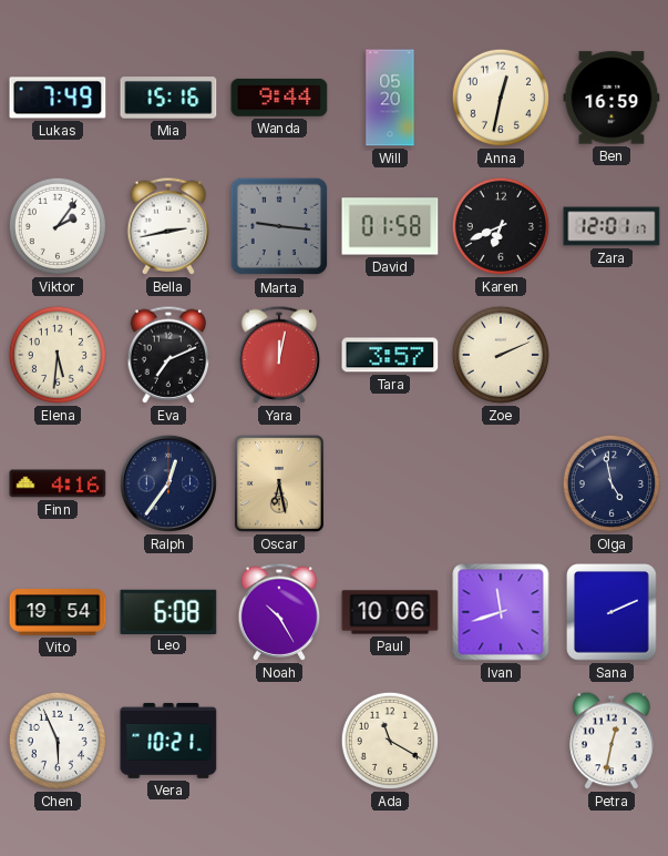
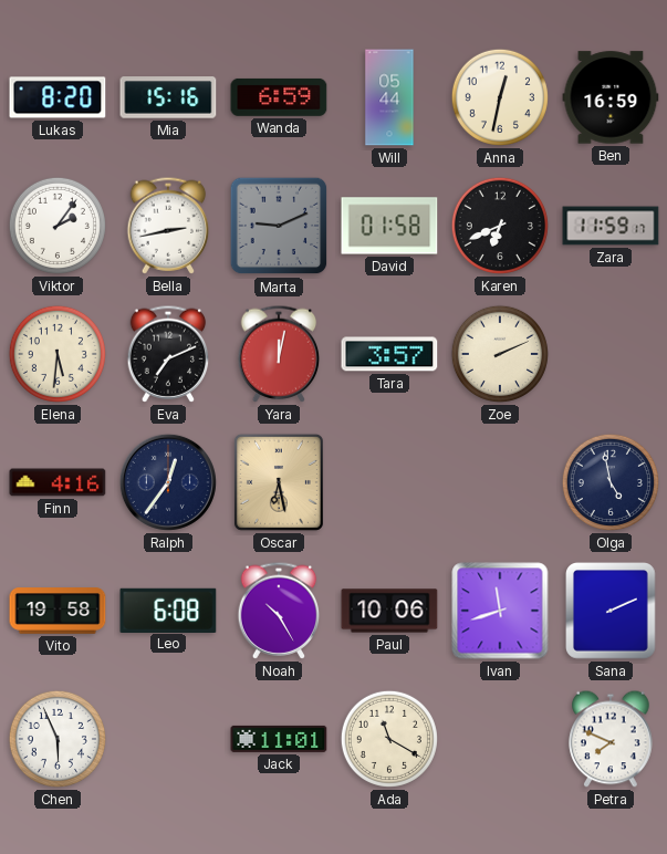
Lukas: 7:49 -> 8:20 (58, 97)
Wanda: 9:44 -> 6:59 (279, 97)
Will: 05:20 -> 05:44 (389, 97)
Marta: 9:16 -> 9:11 (279, 226)
Zara: 12:01 -> 11:59 (611, 226)
Vito: 19:54 -> 19:58 (58, 611)
Vera: 10:21 -> none (168, 741)
Jack: none -> 11:01 (279, 739)
Petra: 12:32 -> 7:49 (611, 739)
